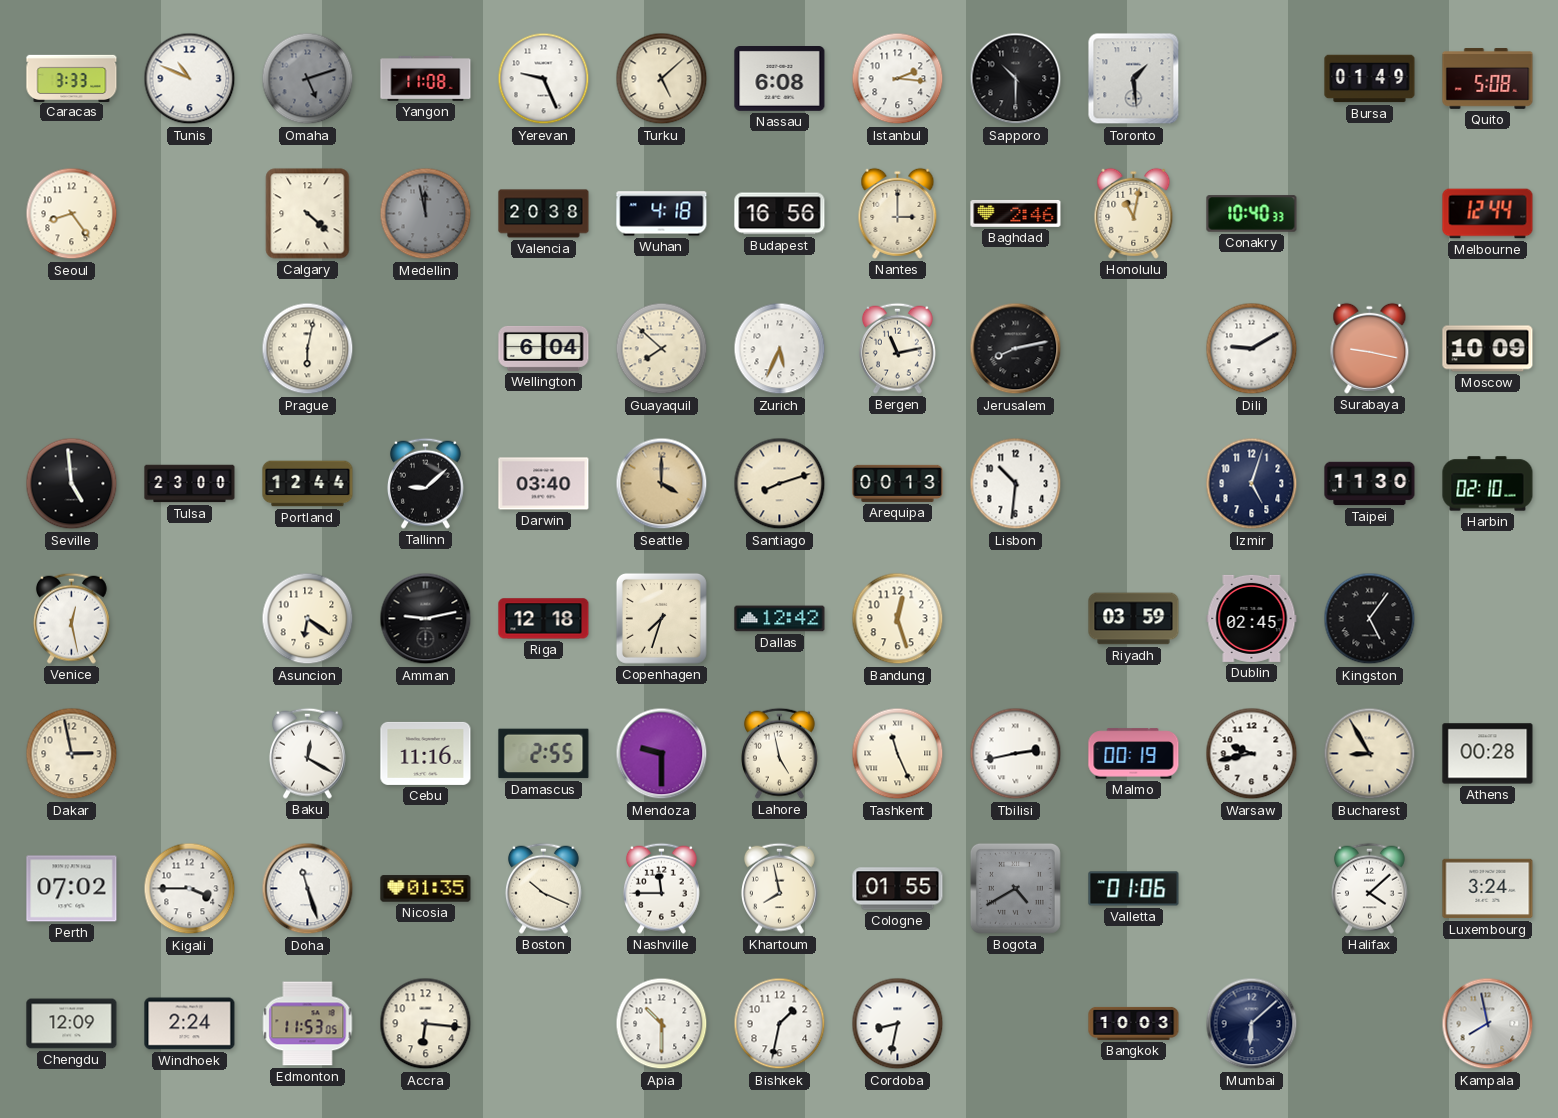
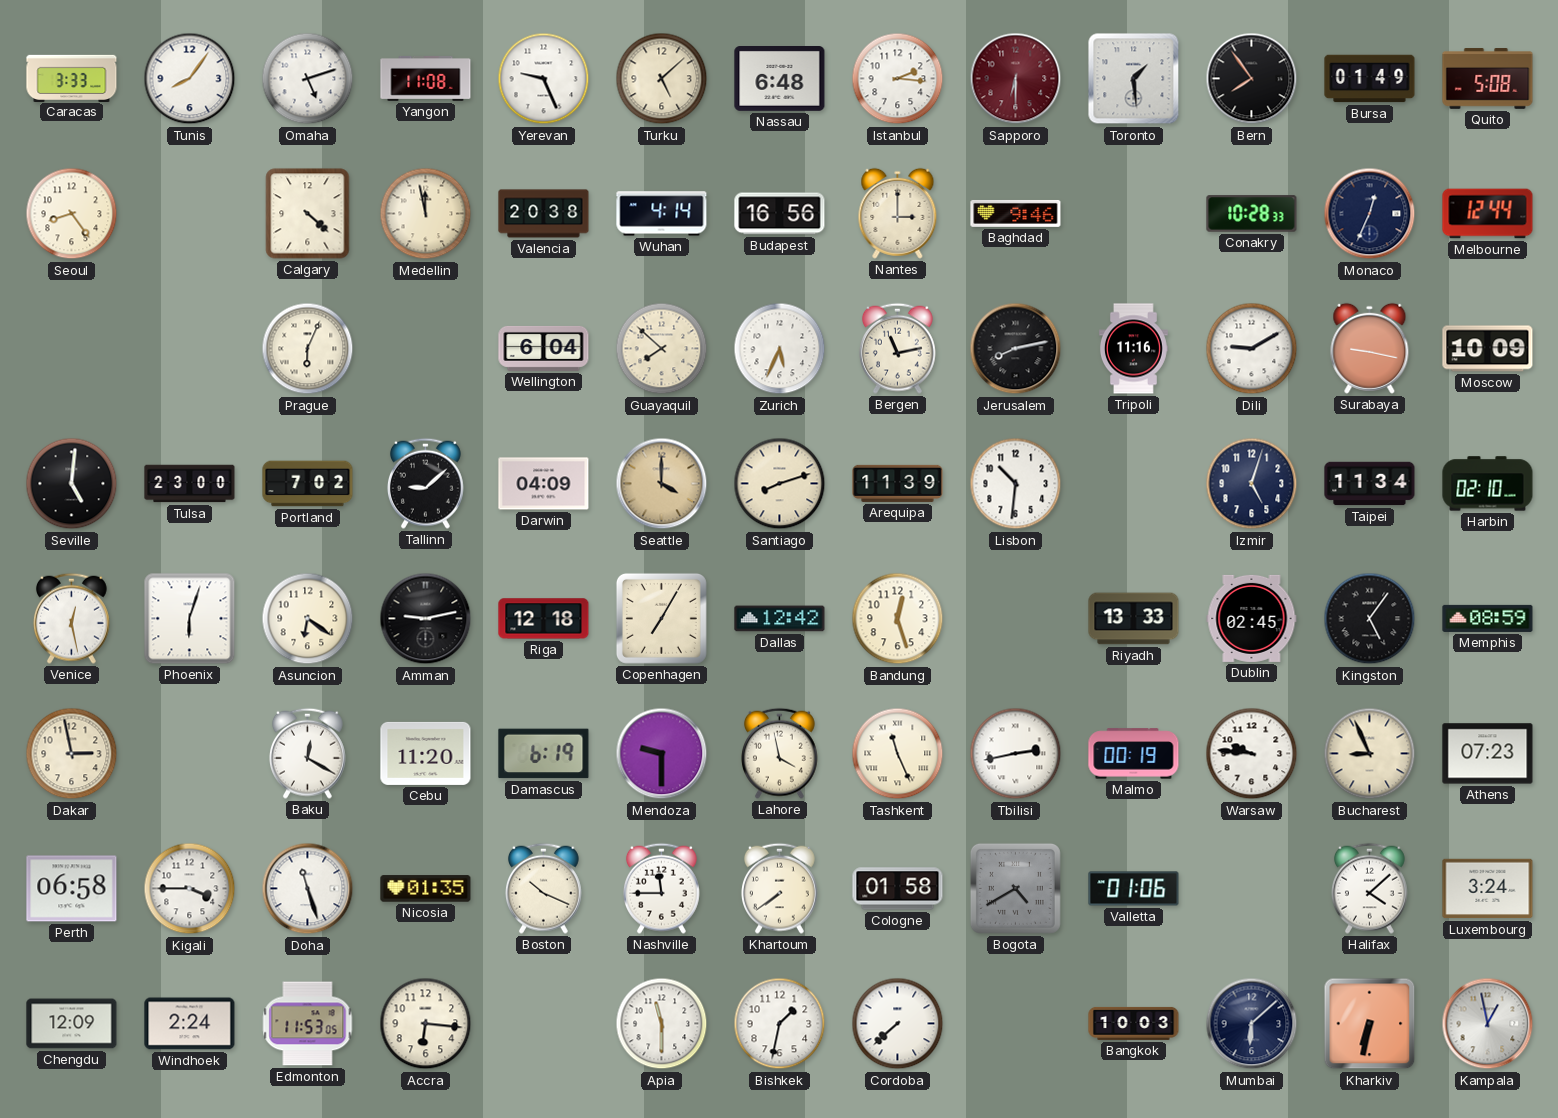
Tunis: 10:49 -> 8:06 (190, 79)
Omaha dial: grey -> white (308, 79)
Nassau: 6:08 -> 6:48 (780, 79)
Sapporo: 10:30 -> 6:30 (1016, 79)
Sapporo dial: black -> burgundy (1016, 79)
Bern: none -> 7:54 (1252, 79)
Medellin dial: grey -> cream (426, 214)
Wuhan: 4:18 -> 4:14 (662, 214)
Baghdad: 2:46 -> 9:46 (1016, 213)
Honolulu: 11:02 -> none (1134, 213)
Conakry: 10:40 -> 10:28 (1252, 214)
Monaco: none -> 12:34 (1370, 214)
Prague: 6:02 -> 6:04 (308, 349)
Tripoli: none -> 11:16 (1134, 349)
Seville: 4:59 -> 5:01 (72, 484)
Portland: 12:44 -> 7:02 (308, 484)
Darwin: 03:40 -> 04:09 (544, 484)
Arequipa: 00:13 -> 11:39 (898, 483)
Taipei: 11:30 -> 11:34 (1370, 484)
Phoenix: none -> 6:03 (190, 619)
Copenhagen: 7:33 -> 7:05 (661, 618)
Riyadh: 03:59 -> 13:33 (1134, 619)
Memphis: none -> 08:59 (1488, 618)
Cebu: 11:16 -> 11:20 (426, 753)
Damascus: 2:55 -> 6:19 (544, 754)
Lahore: 4:58 -> 3:58 (779, 753)
Warsaw: 9:43 -> 9:46 (1252, 754)
Bucharest: 8:55 -> 8:56 (1370, 754)
Athens: 00:28 -> 07:23 (1488, 754)
Perth: 07:02 -> 06:58 (72, 889)
Khartoum: 7:58 -> 7:39 (779, 888)
Cologne: 01:55 -> 01:58 (898, 889)
Apia: 10:30 -> 11:30 (662, 1024)
Cordoba: 8:32 -> 7:38 (898, 1024)
Kharkiv: none -> 6:32 (1370, 1024)
Kampala: 7:58 -> 12:58 (1488, 1024)
